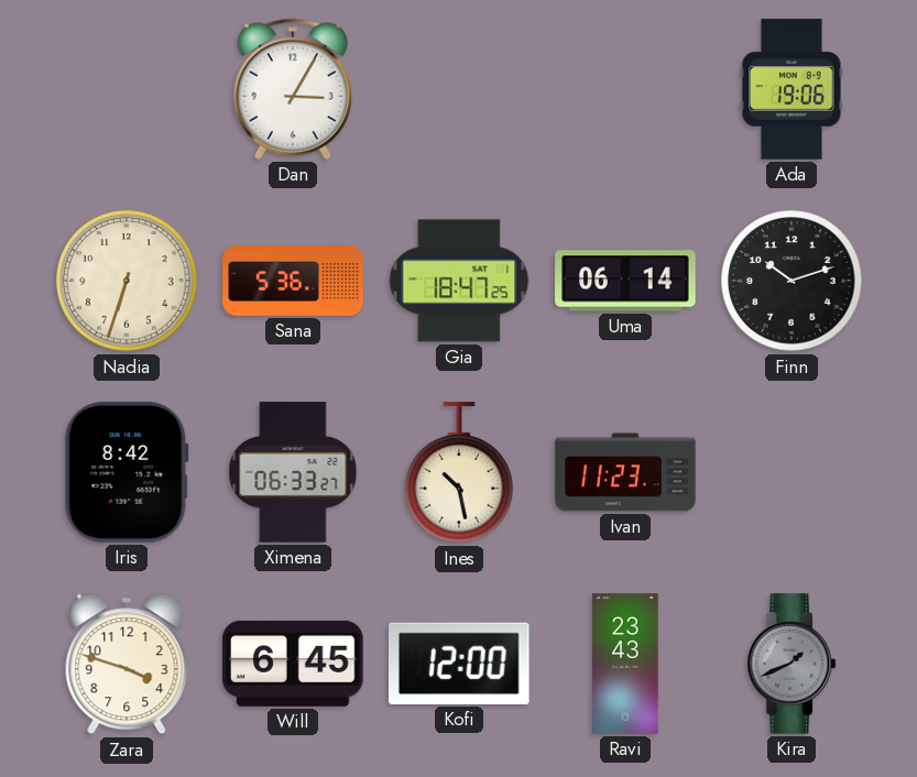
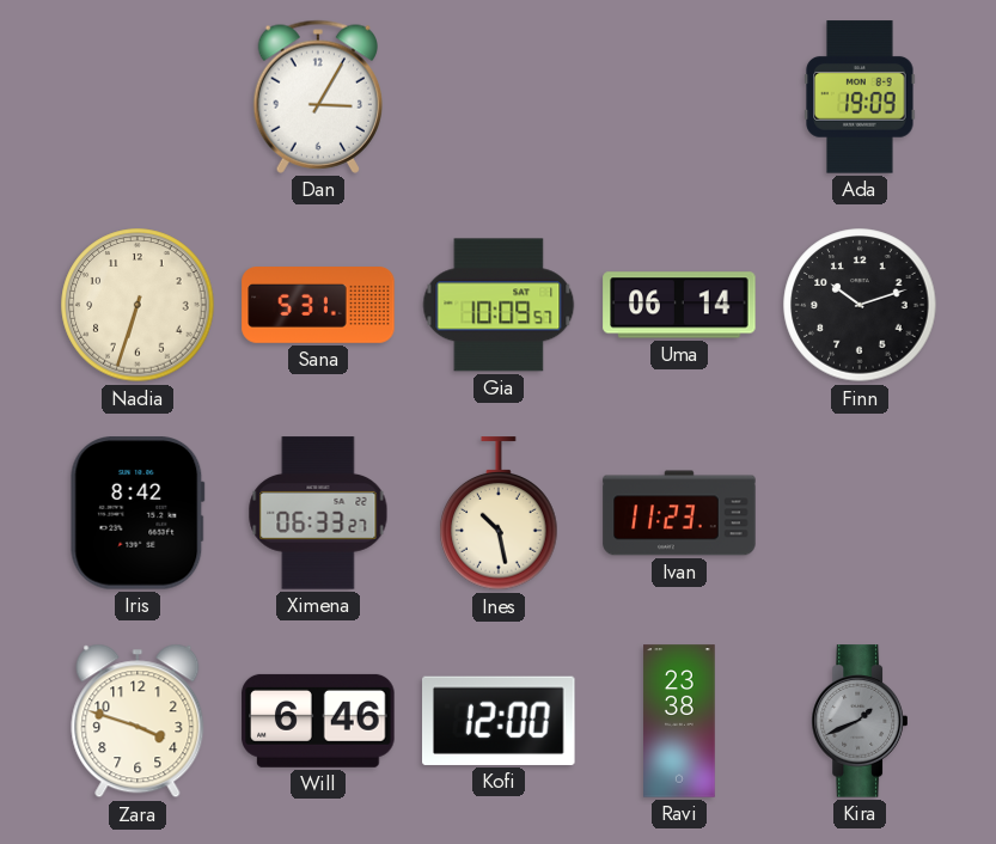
Ada: 19:06 -> 19:09 (860, 97)
Sana: 5:36 -> 5:31 (318, 306)
Gia: 18:47 -> 10:09 (499, 305)
Will: 6:45 -> 6:46 (318, 721)
Ravi: 23:43 -> 23:38 (679, 721)
